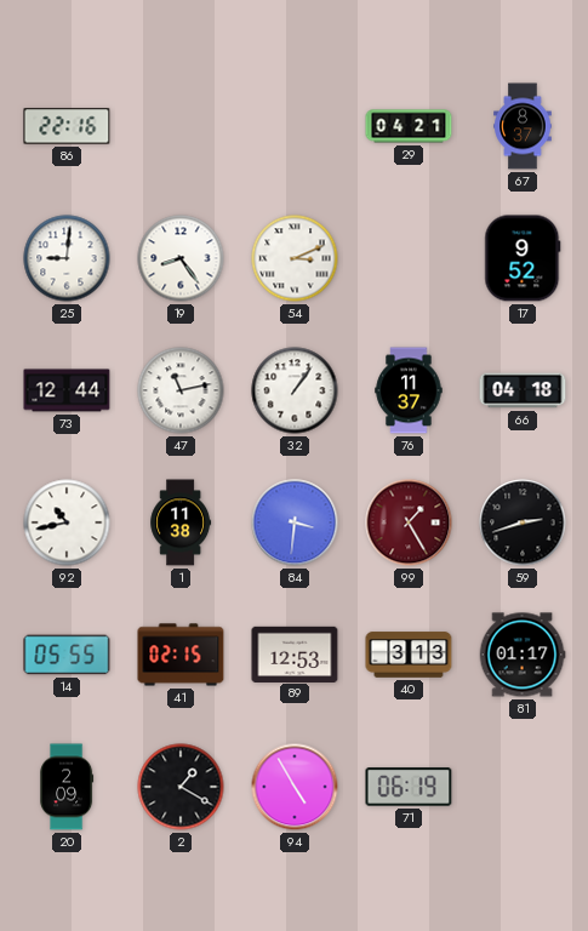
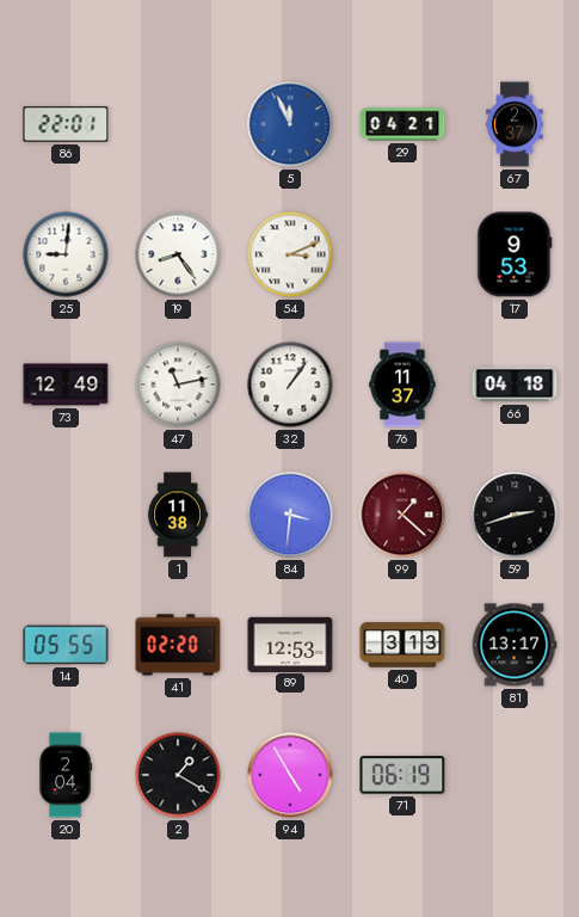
86: 22:16 -> 22:01 (66, 124)
5: none -> 11:56 (290, 124)
67: 8:37 -> 2:37 (515, 124)
17: 9:52 -> 9:53 (515, 254)
73: 12:44 -> 12:49 (66, 384)
92: 10:43 -> none (67, 522)
99: 1:25 -> 1:22 (402, 515)
41: 02:15 -> 02:20 (178, 645)
81: 01:17 -> 13:17 (515, 645)
20: 2:09 -> 2:04 (66, 775)
